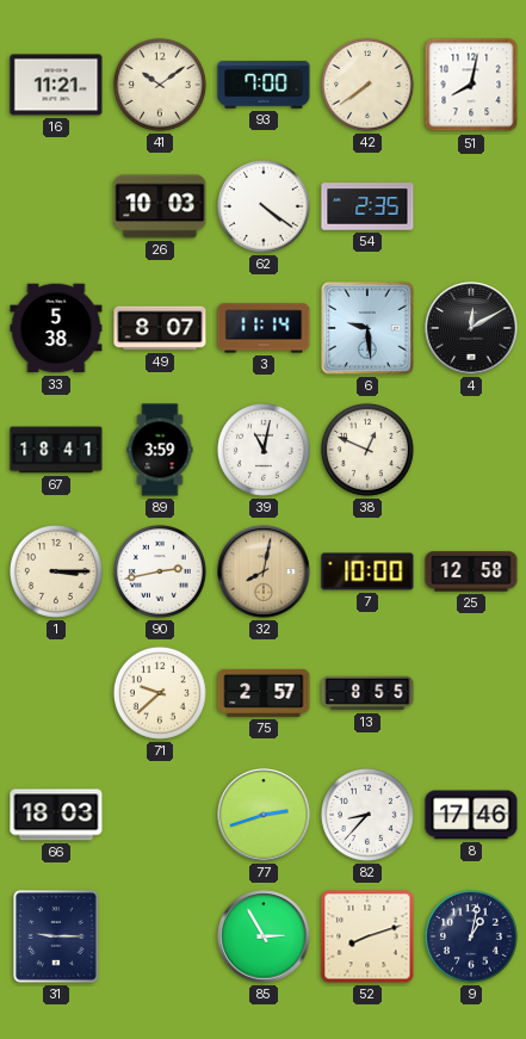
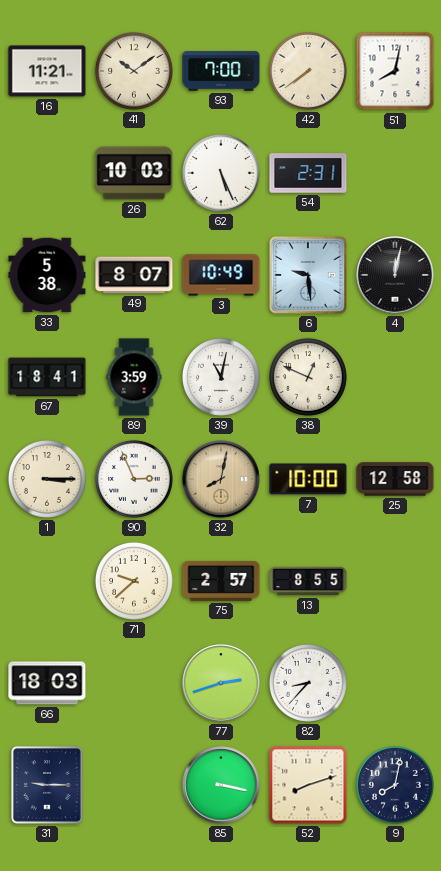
62: 4:21 -> 5:26 (221, 173)
54: 2:35 -> 2:31 (308, 173)
3: 11:14 -> 10:49 (221, 275)
4: 12:10 -> 12:02 (395, 275)
90: 2:43 -> 2:56 (134, 479)
8: 17:46 -> none (471, 815)
85: 2:55 -> 3:17 (221, 785)
9: 1:02 -> 8:02 (395, 785)
